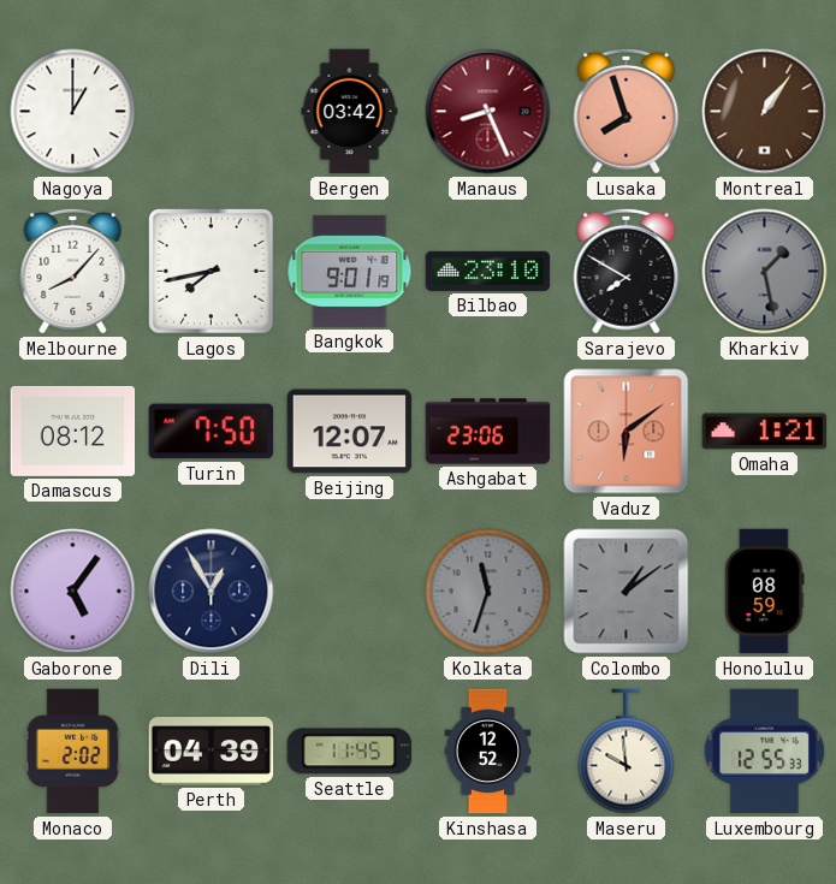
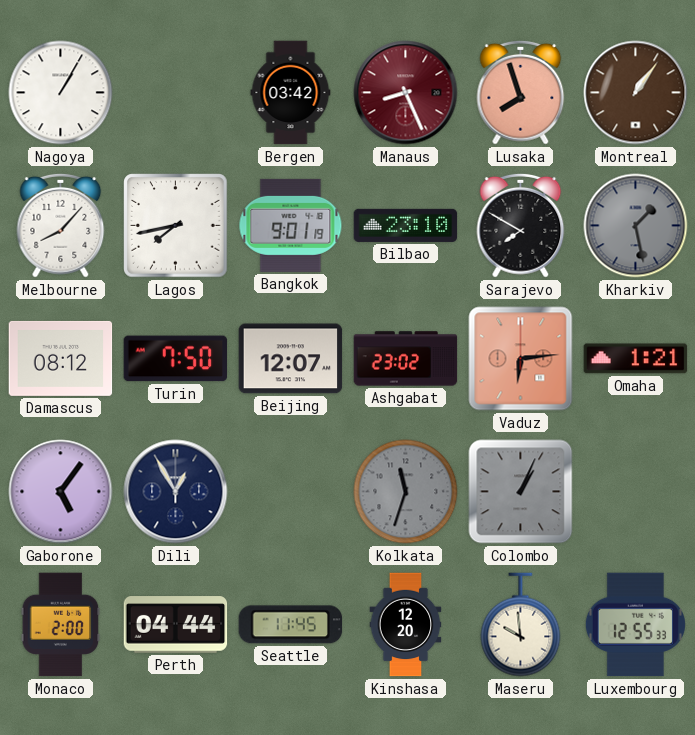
Nagoya: 1:00 -> 1:05 (61, 93)
Ashgabat: 23:06 -> 23:02 (406, 359)
Vaduz: 6:09 -> 6:14 (521, 359)
Colombo: 1:09 -> 1:04 (521, 492)
Honolulu: 08:59 -> none (765, 592)
Monaco: 2:02 -> 2:00 (61, 625)
Perth: 04:39 -> 04:44 (176, 625)
Kinshasa: 12:52 -> 12:20 (406, 625)
